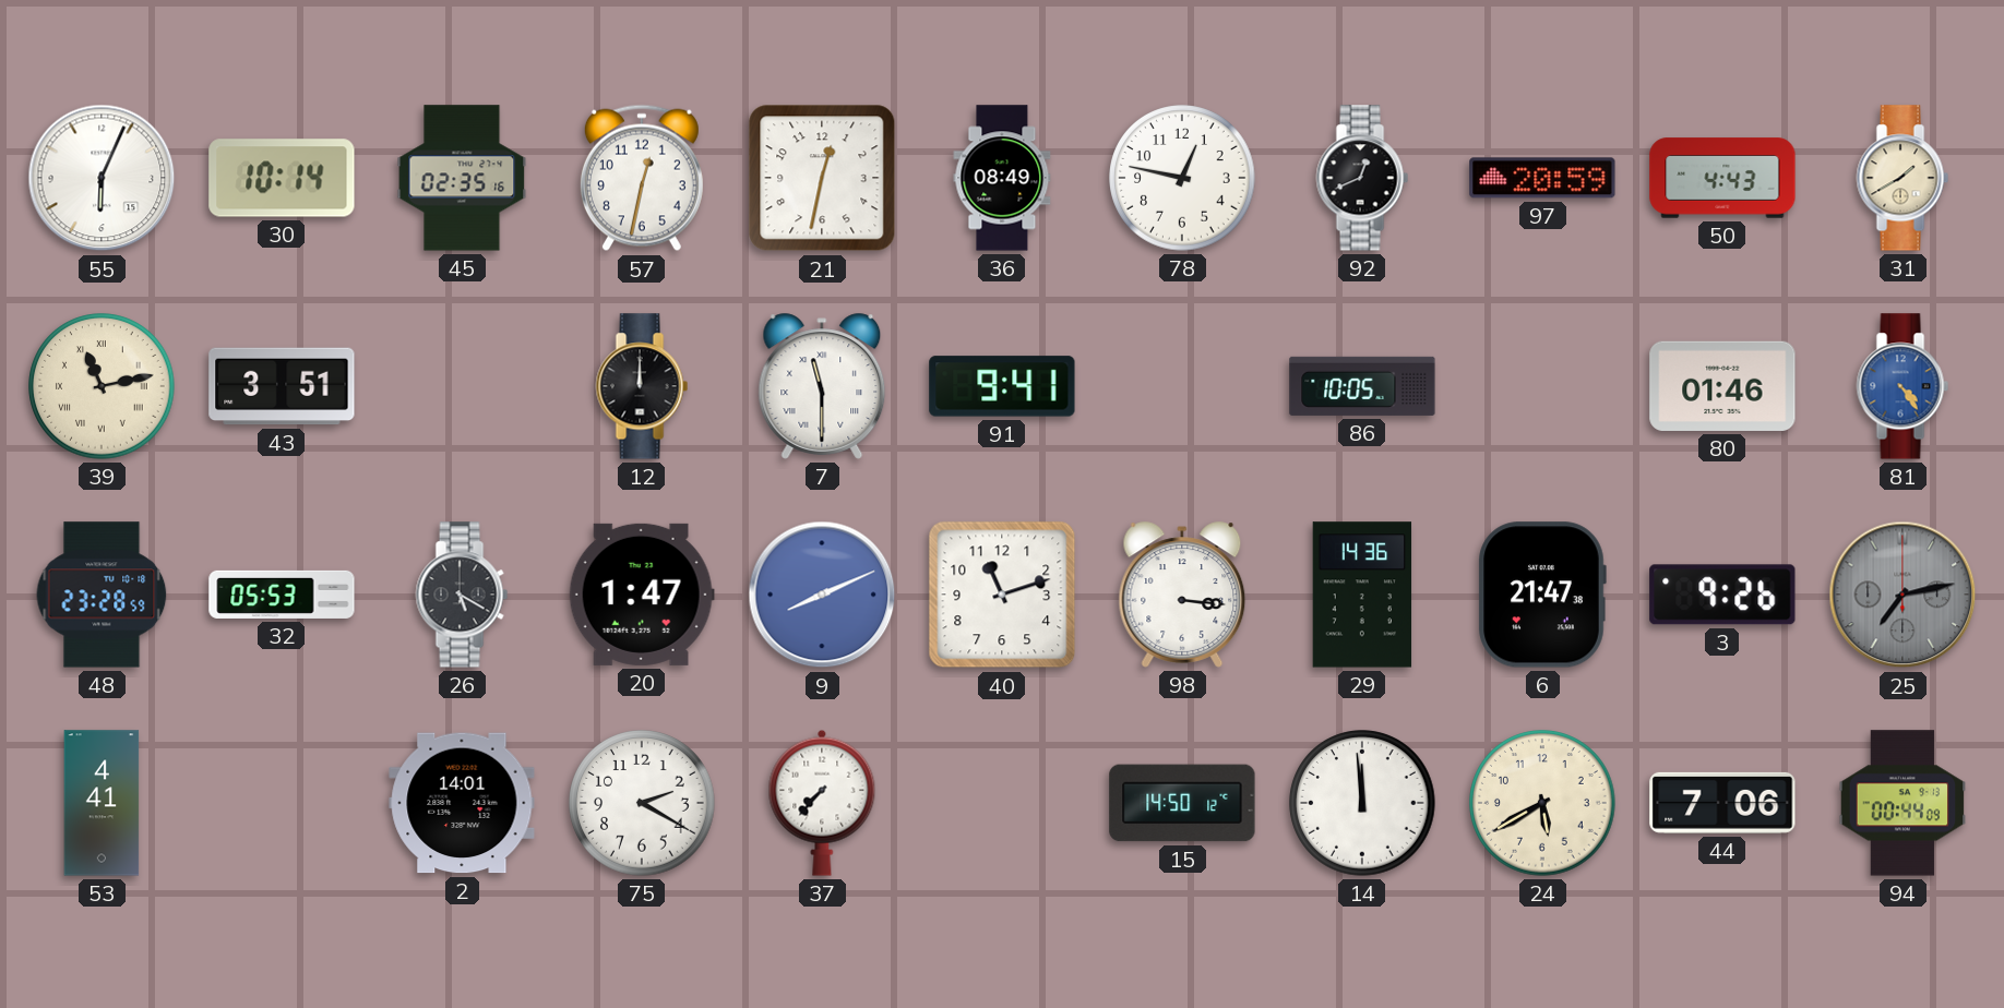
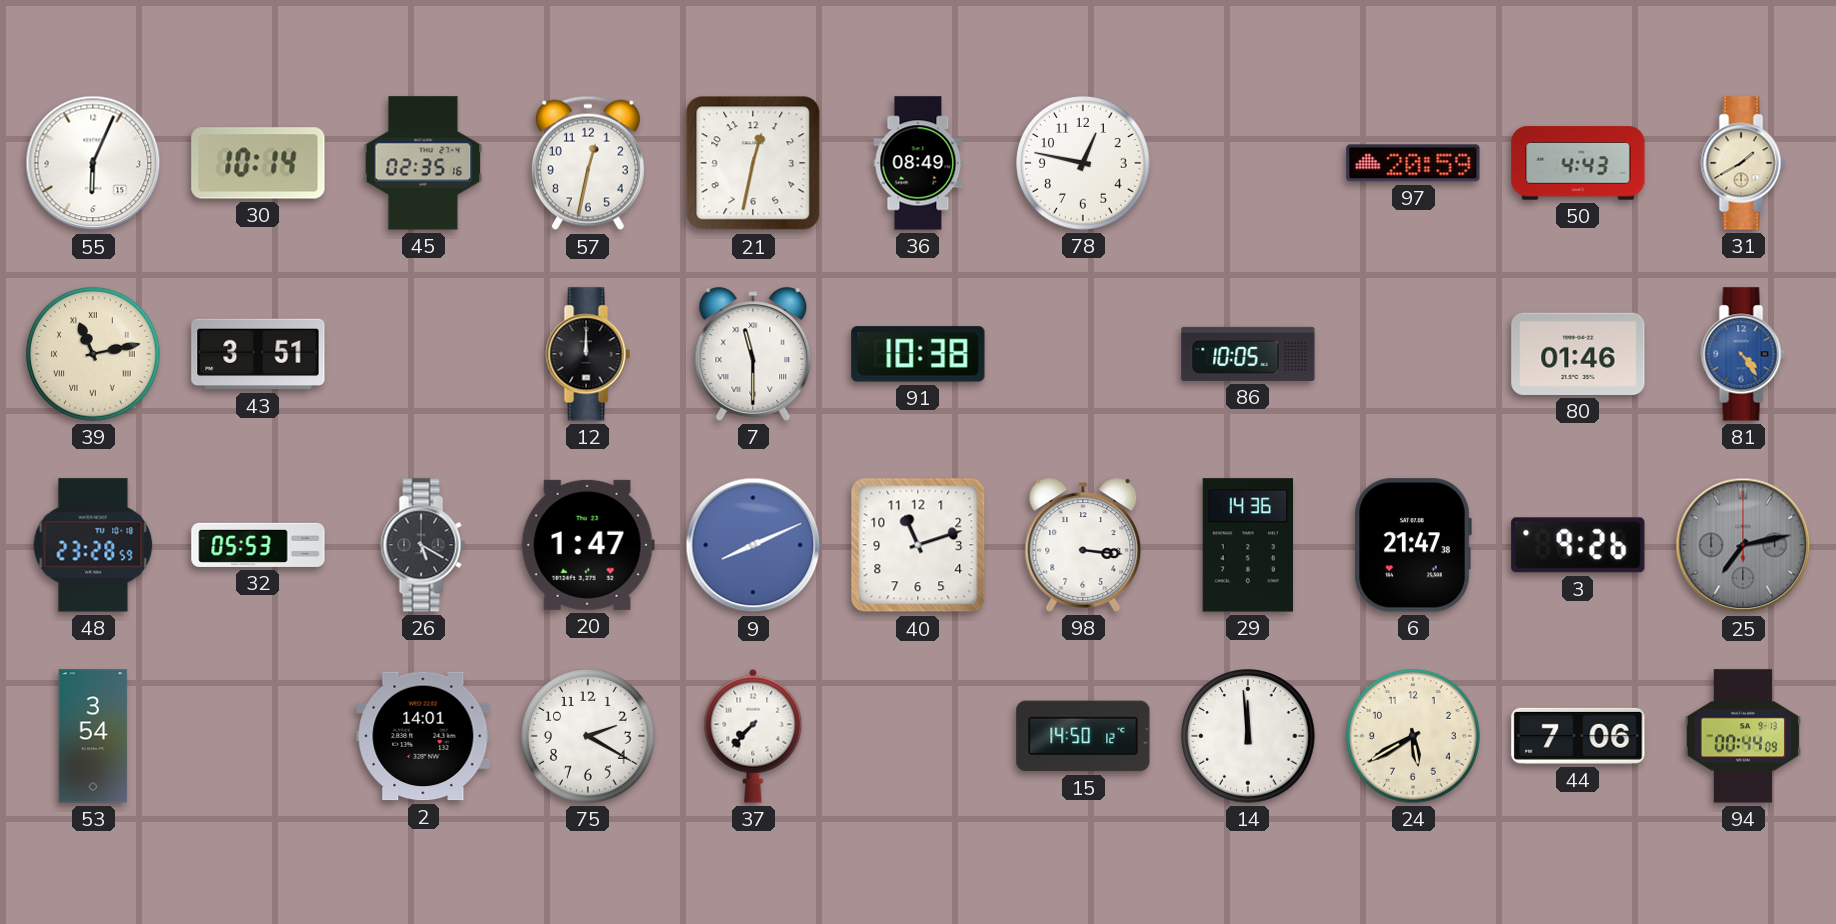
92: 12:41 -> none (1362, 178)
91: 9:41 -> 10:38 (918, 354)
53: 4:41 -> 3:54 (93, 736)
